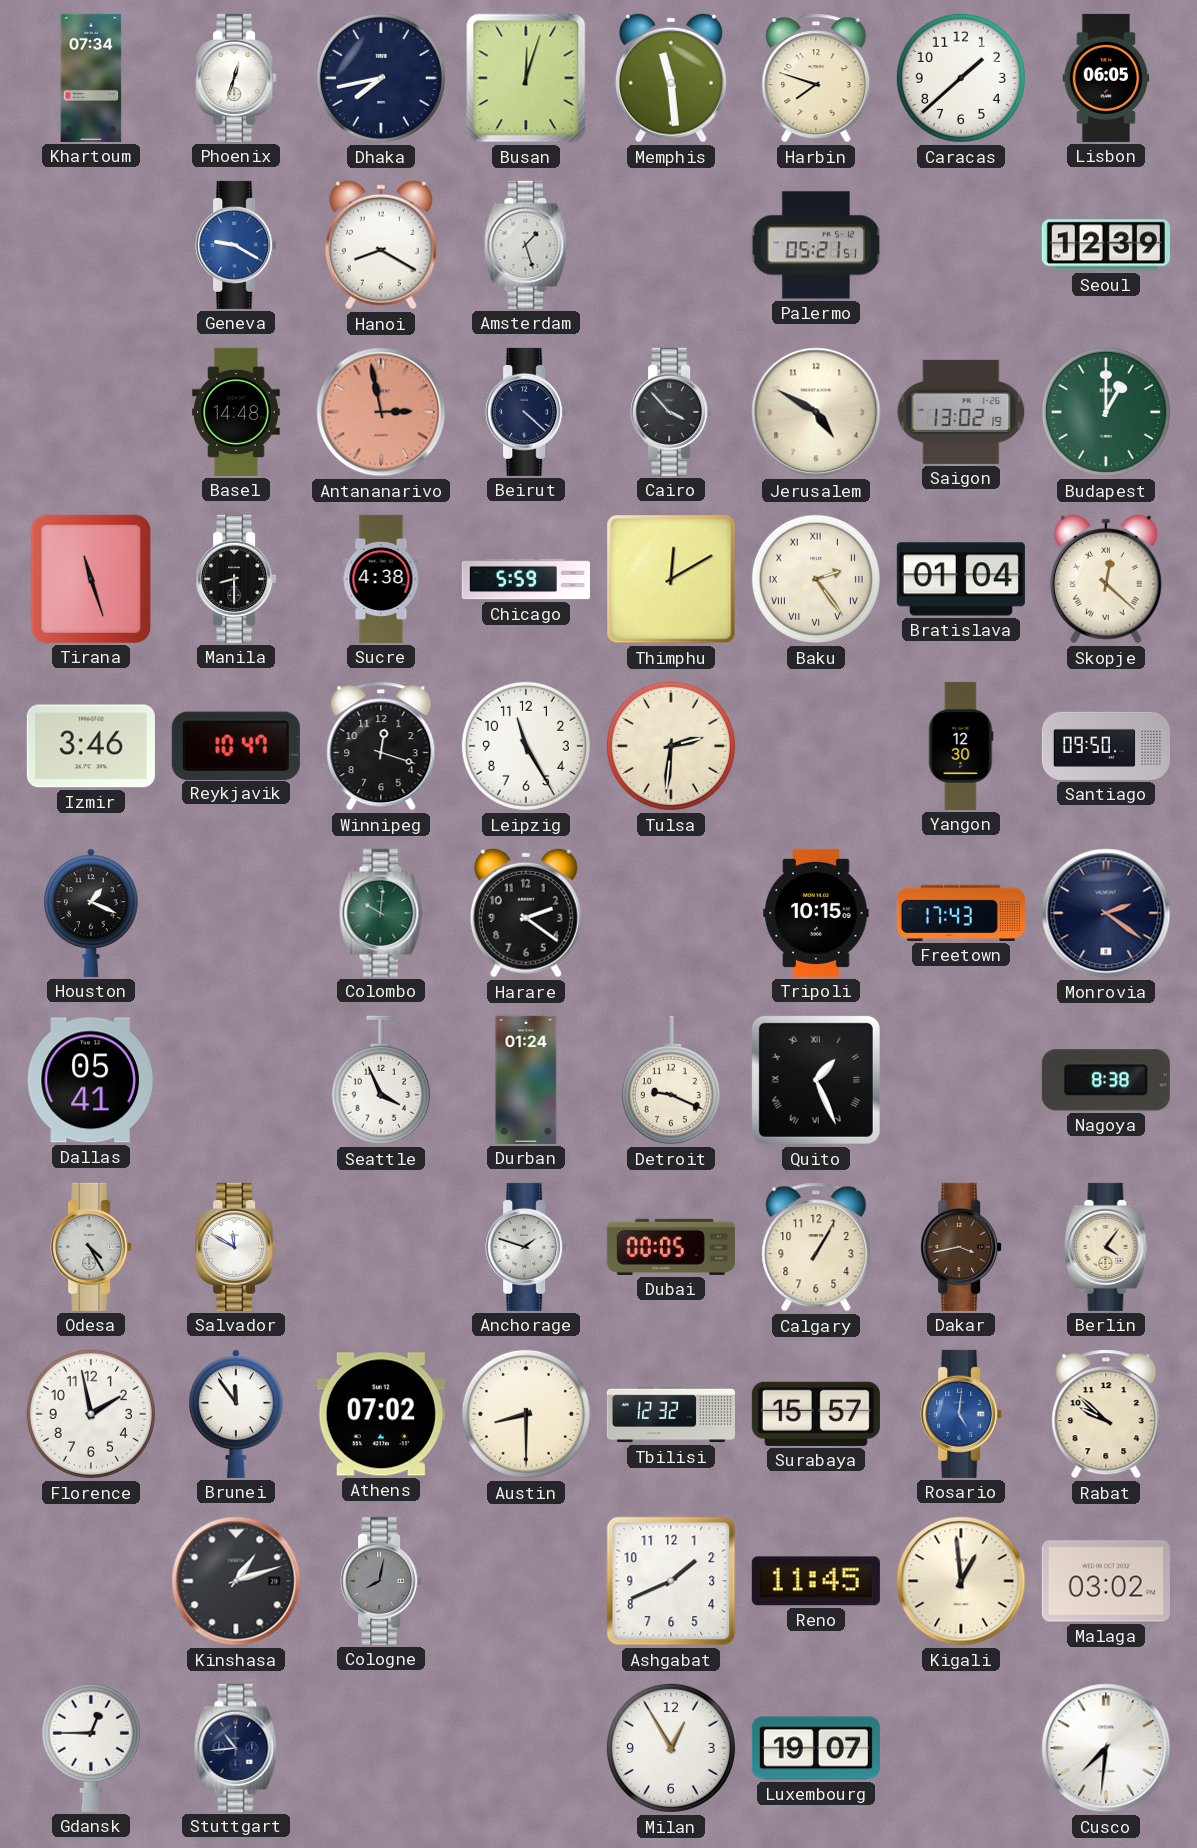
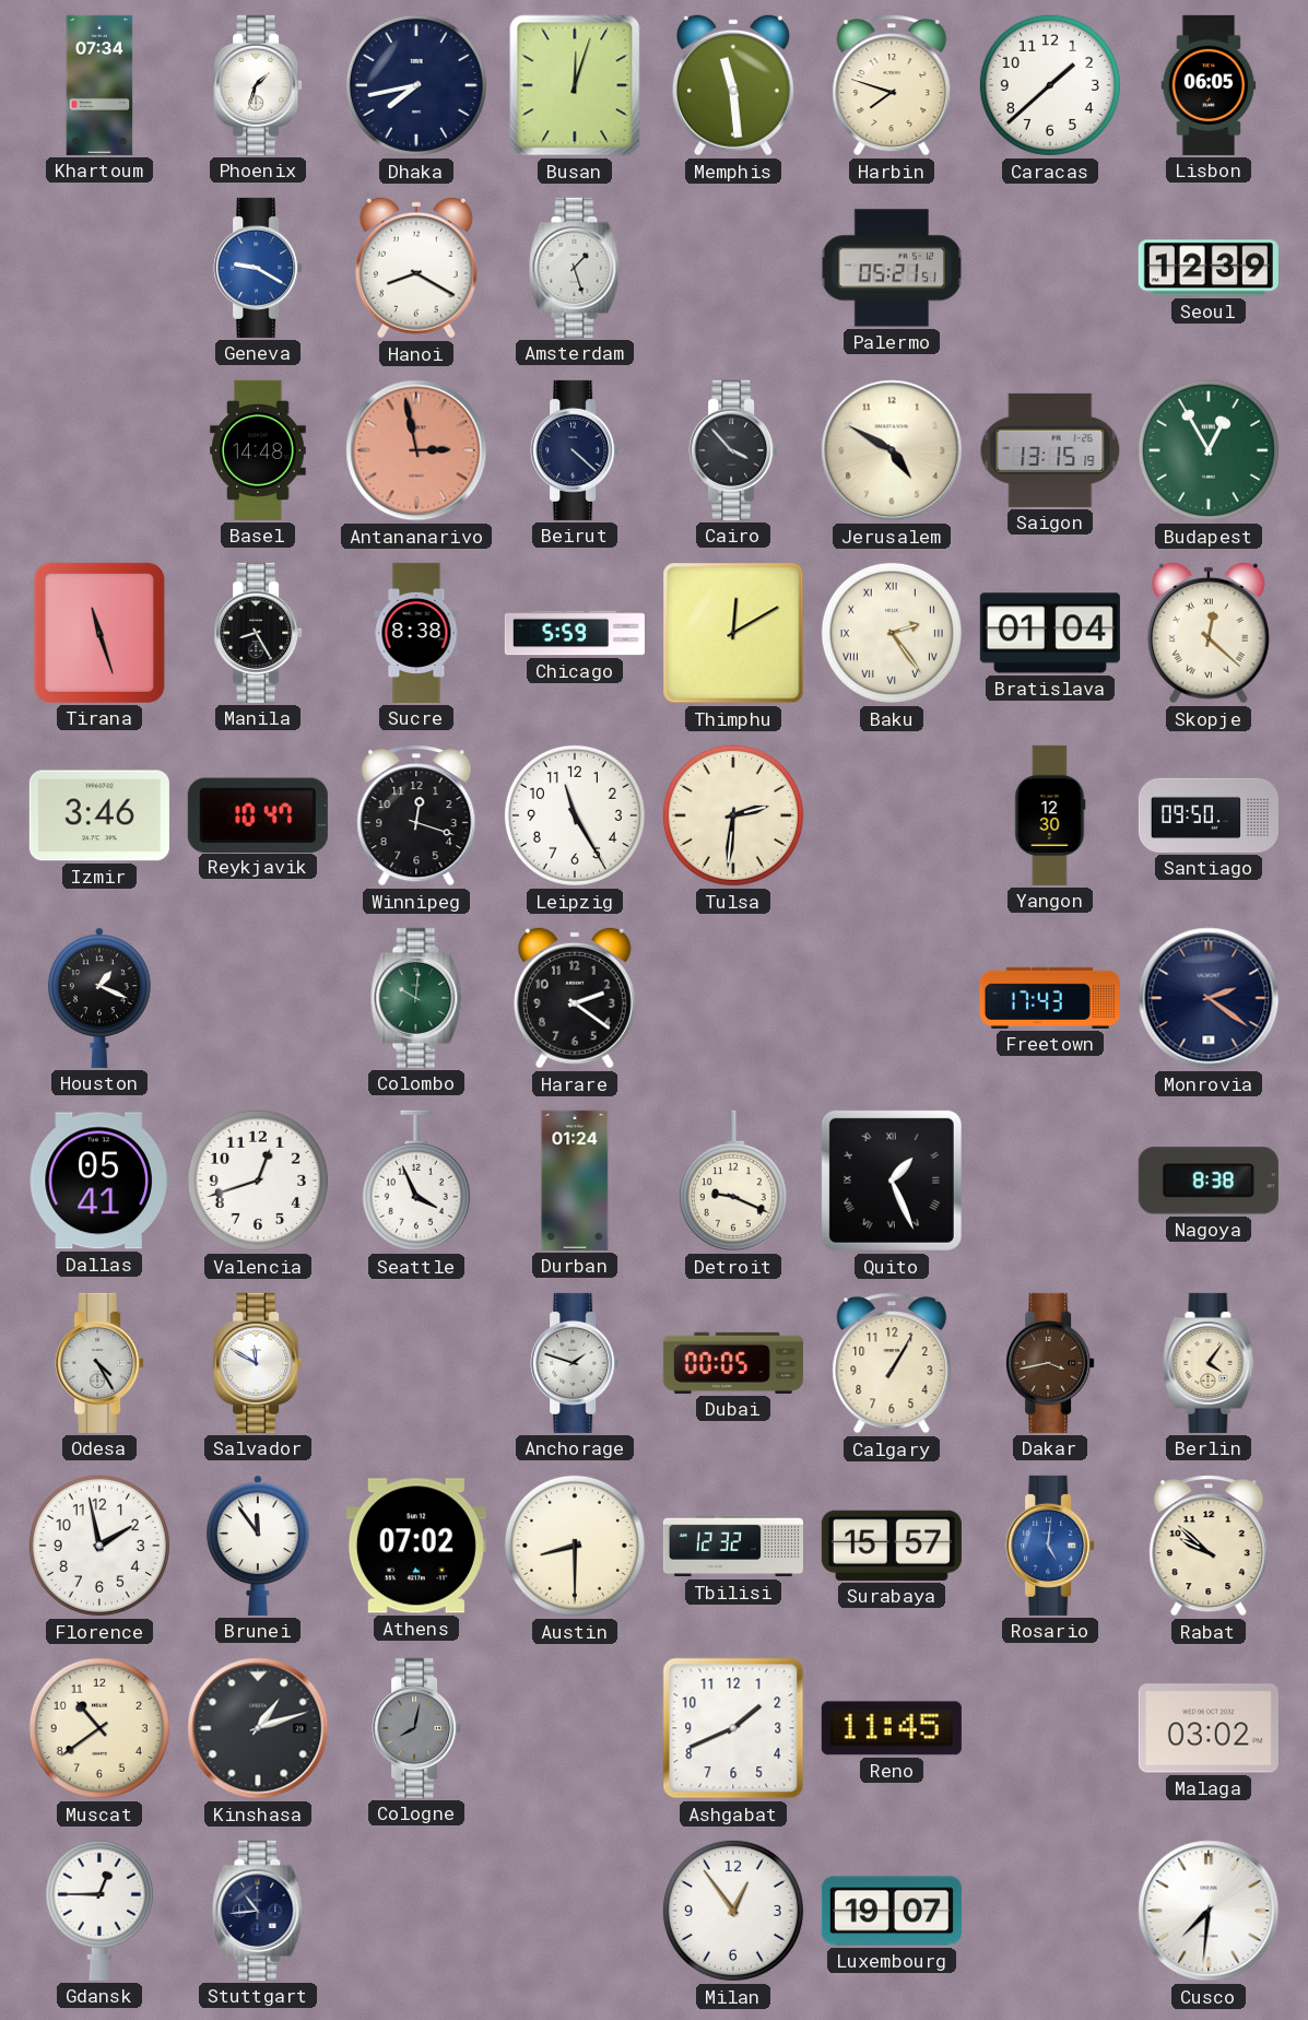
Phoenix: 12:33 -> 1:33 (258, 85)
Saigon: 13:02 -> 13:15 (1050, 450)
Budapest: 1:00 -> 12:55 (1209, 450)
Manila: 8:30 -> 8:25 (258, 633)
Sucre: 4:38 -> 8:38 (416, 633)
Tripoli: 10:15 -> none (816, 913)
Valencia: none -> 12:42 (258, 1181)
Muscat: none -> 10:39 (99, 1728)
Kigali: 12:59 -> none (961, 1581)
Milan: 12:55 -> 12:54 (733, 1911)
